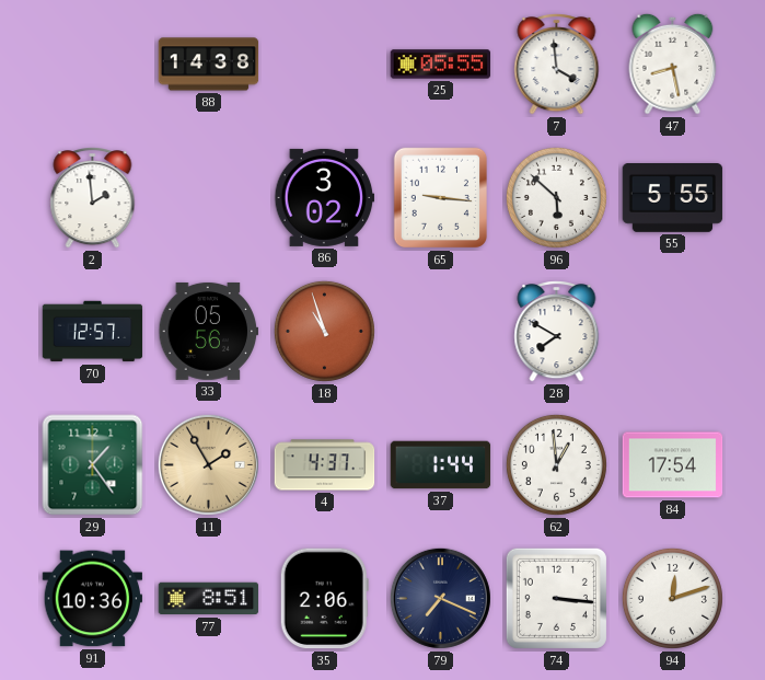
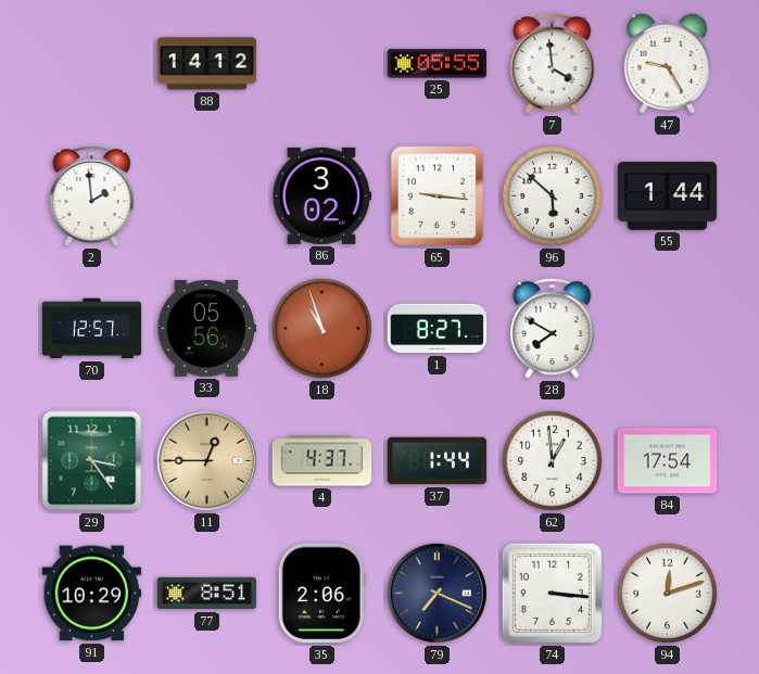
88: 14:38 -> 14:12 (207, 64)
47: 8:28 -> 9:25 (668, 63)
55: 5:55 -> 1:44 (668, 196)
1: none -> 8:27 (438, 329)
29: 1:24 -> 3:24 (92, 461)
11: 1:55 -> 12:45 (206, 460)
91: 10:36 -> 10:29 (92, 594)
